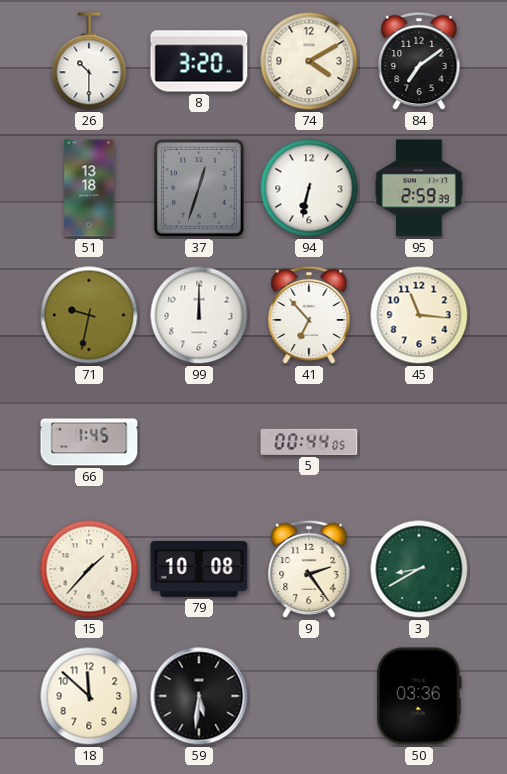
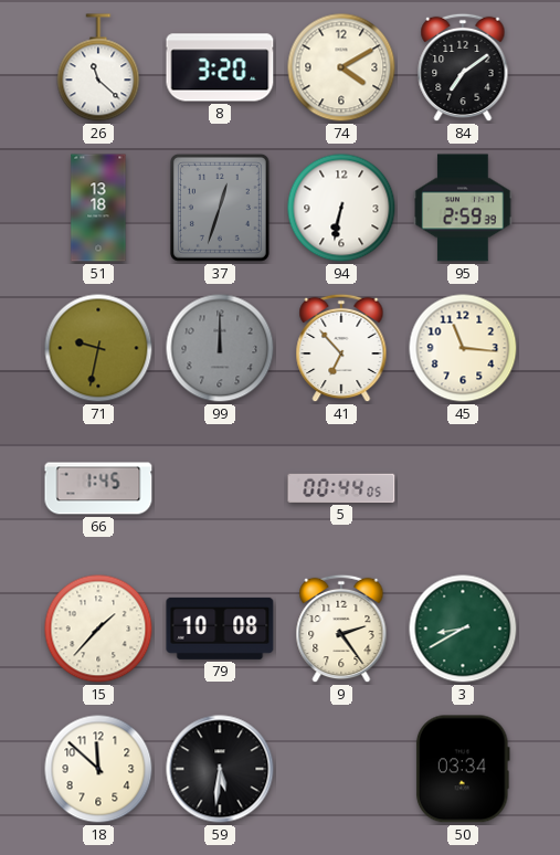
26: 10:30 -> 11:22 (98, 67)
99 dial: white -> grey (220, 348)
50: 03:36 -> 03:34 (463, 769)
